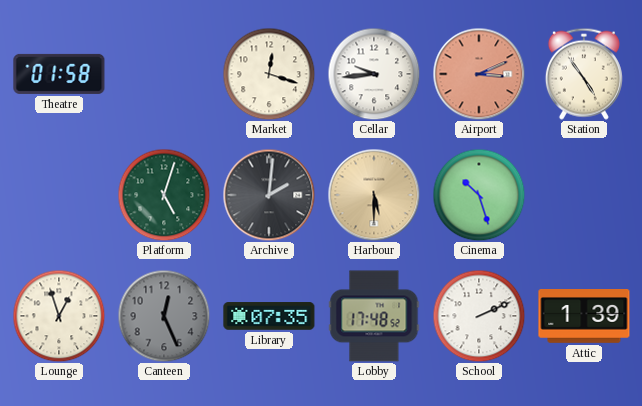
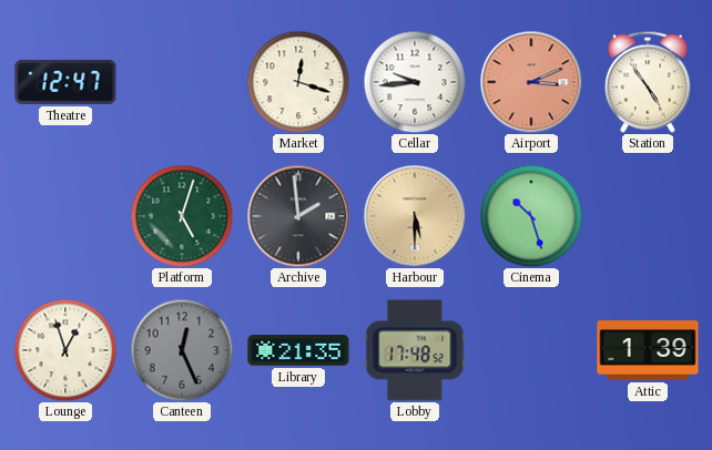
Theatre: 01:58 -> 12:47 (65, 82)
Archive: 2:01 -> 1:59 (298, 216)
Library: 07:35 -> 21:35 (298, 350)
School: 2:11 -> none (479, 316)
